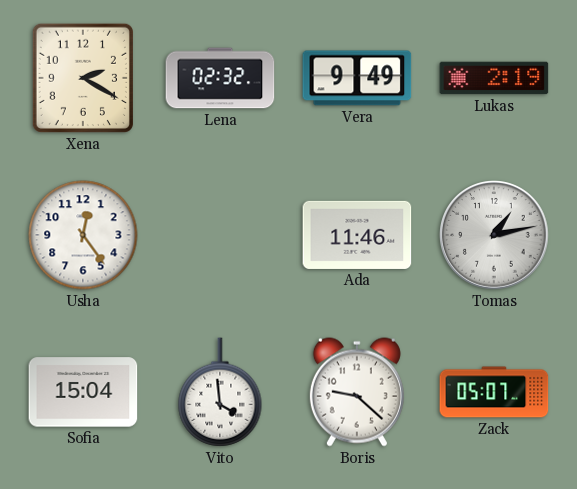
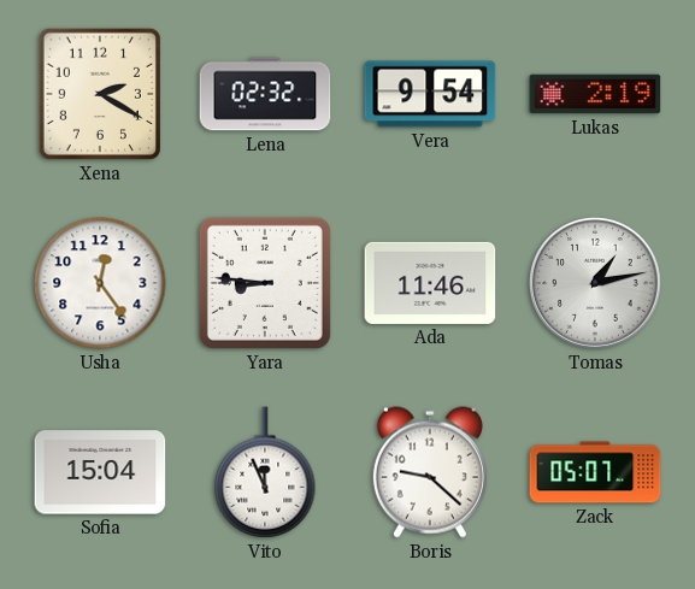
Vera: 9:49 -> 9:54 (430, 94)
Yara: none -> 8:46 (265, 283)
Vito: 3:59 -> 11:56 (265, 472)
